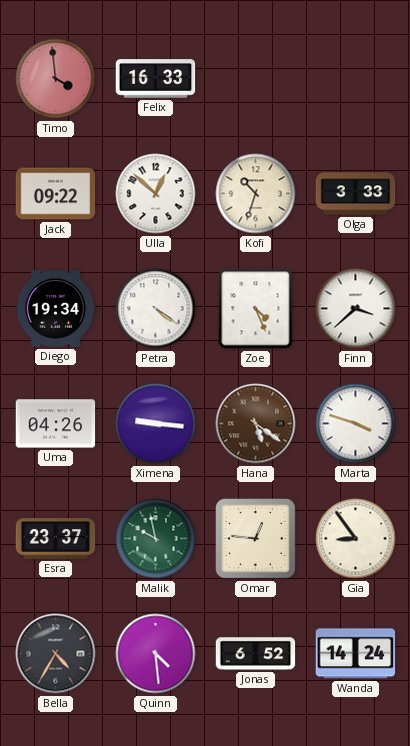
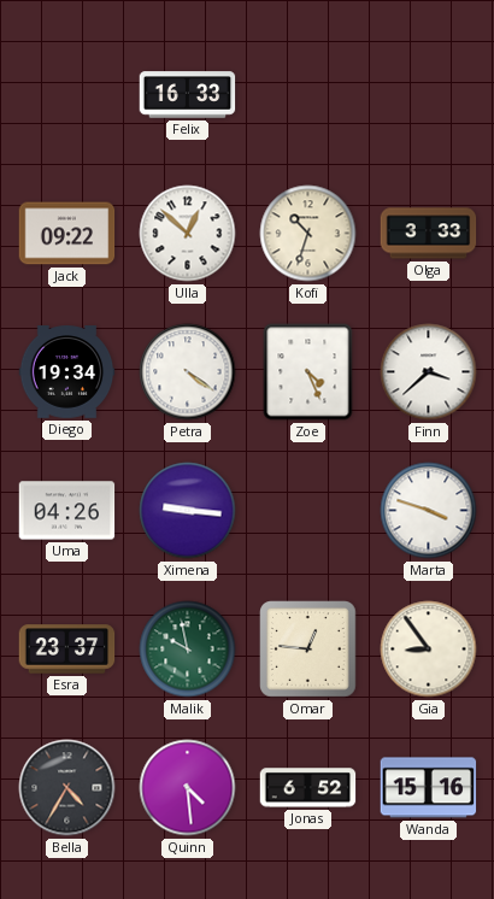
Timo: 3:59 -> none (56, 79)
Hana: 5:21 -> none (256, 424)
Wanda: 14:24 -> 15:16 (429, 788)
